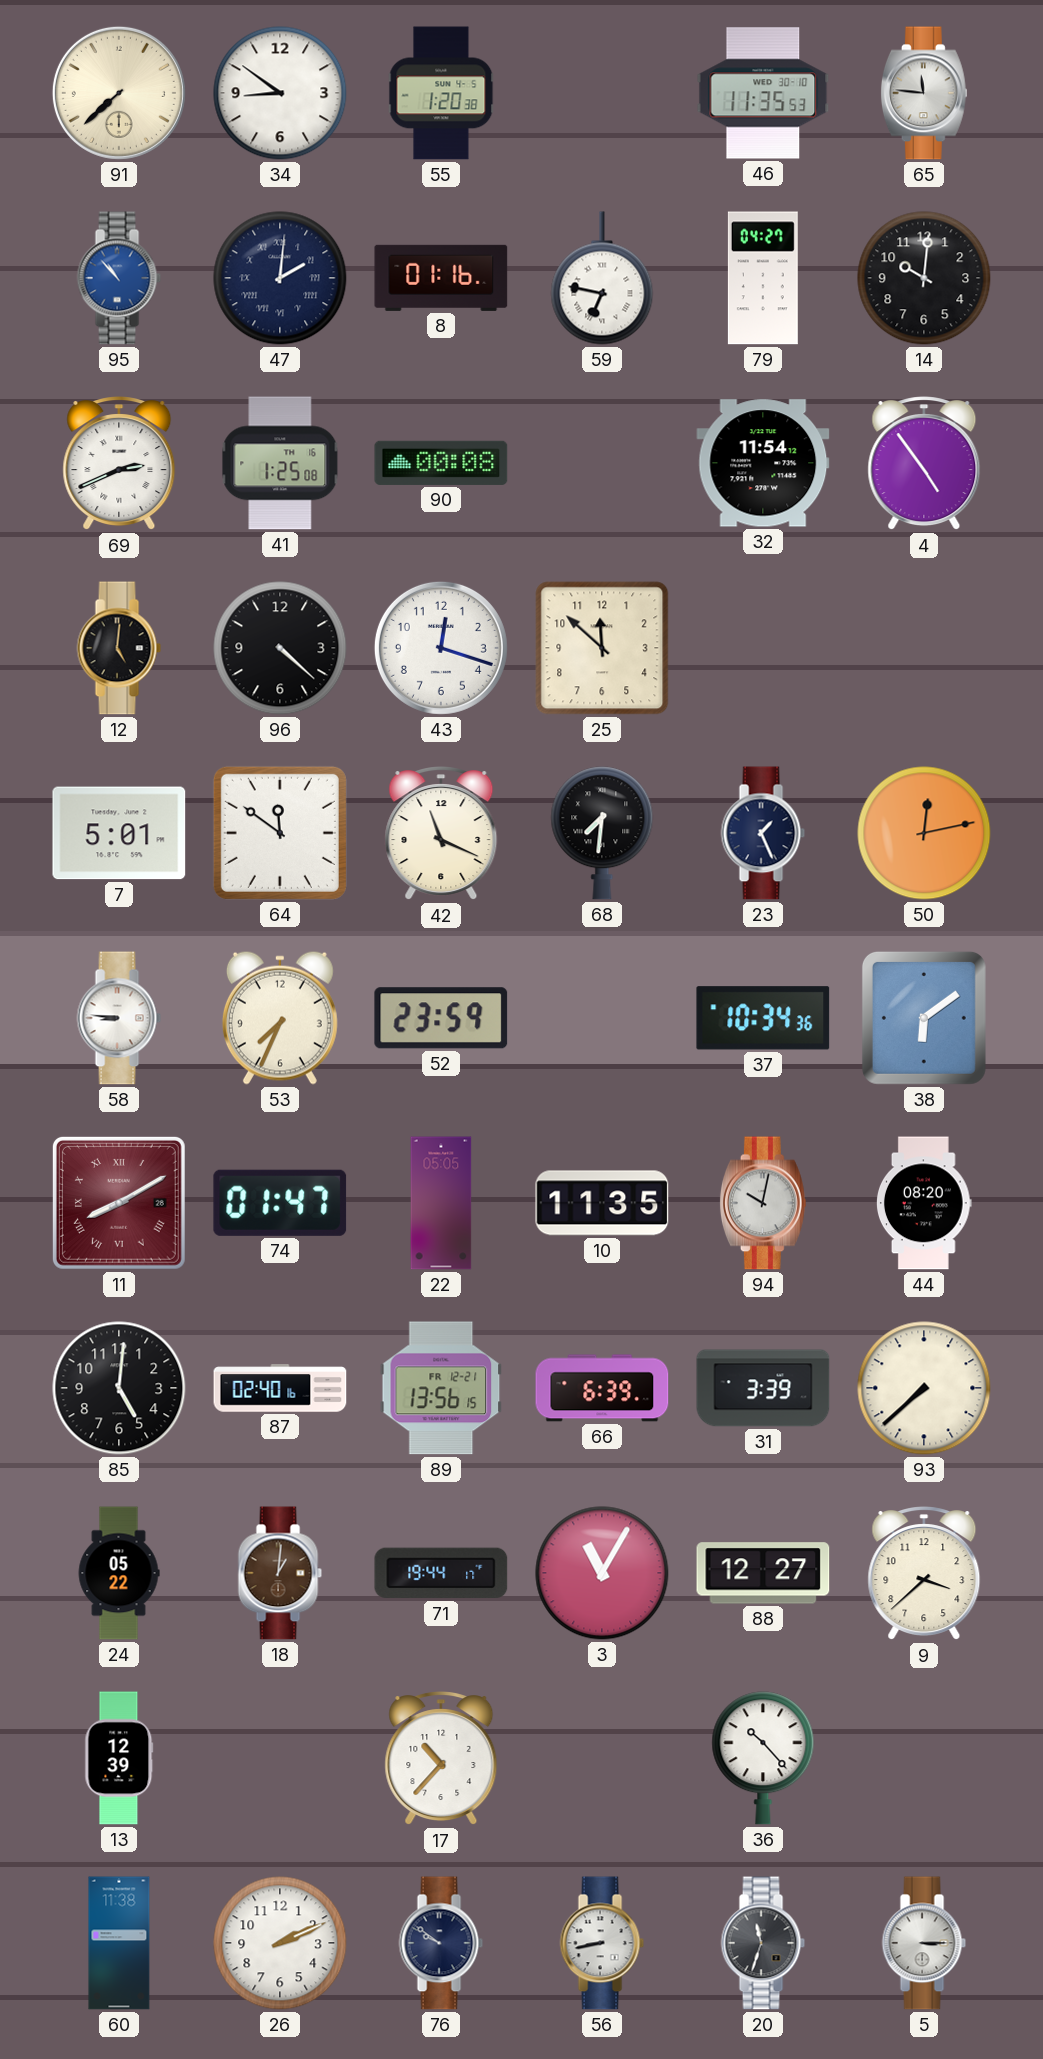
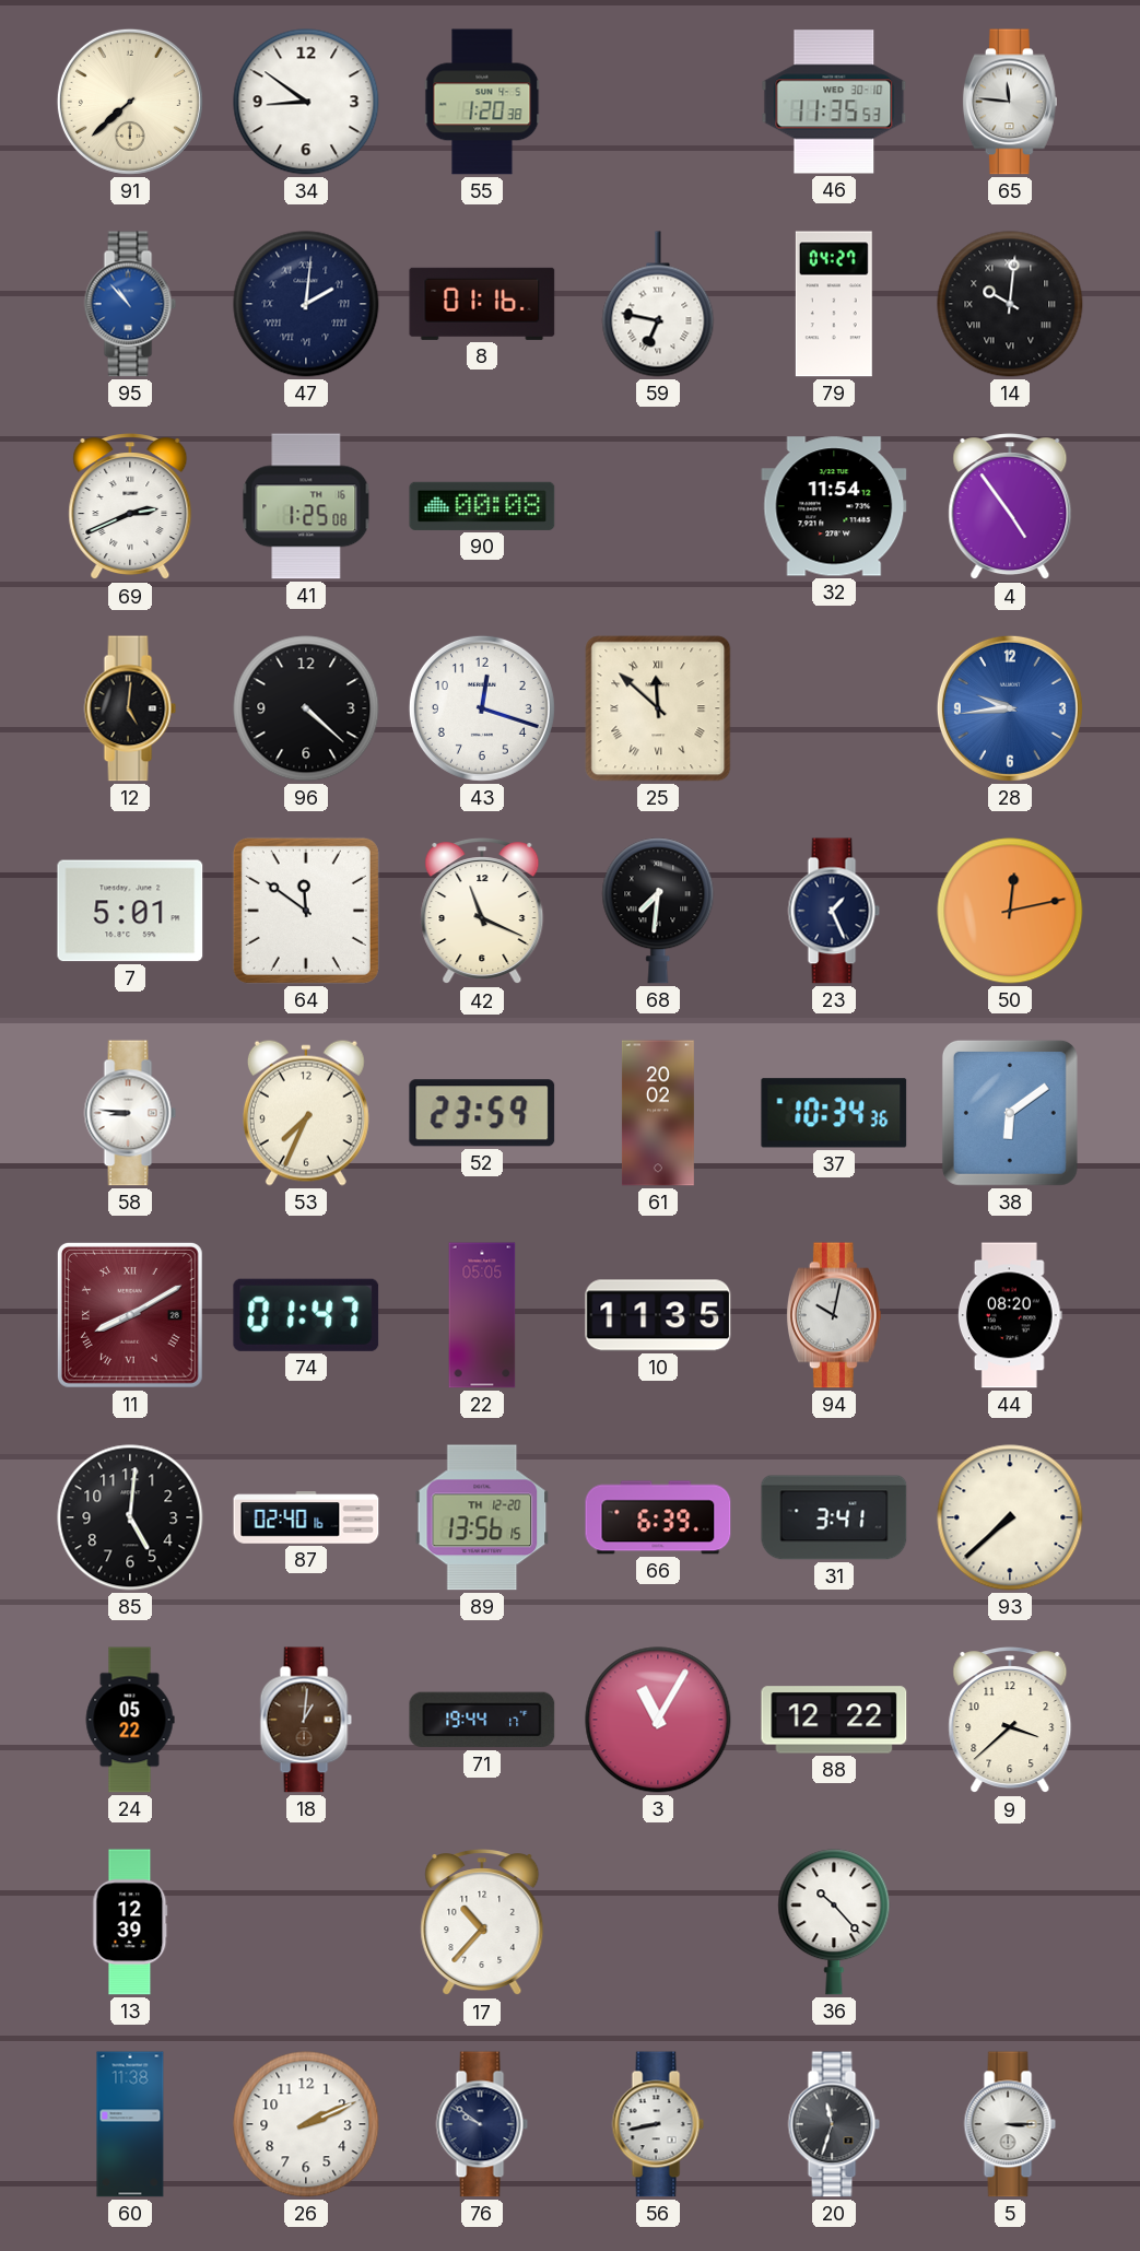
14 numerals: Arabic -> Roman (1010, 304)
25 numerals: Arabic -> Roman (658, 708)
28: none -> 9:44 (1010, 708)
61: none -> 20:02 (658, 1113)
89 date: FR 12-21 -> TH 12-20 (482, 1517)
31: 3:39 -> 3:41 (834, 1517)
88: 12:27 -> 12:22 (834, 1720)
